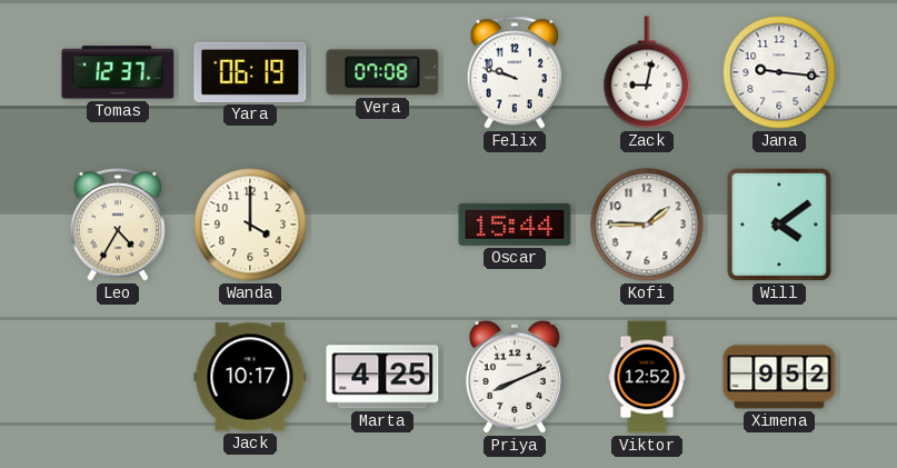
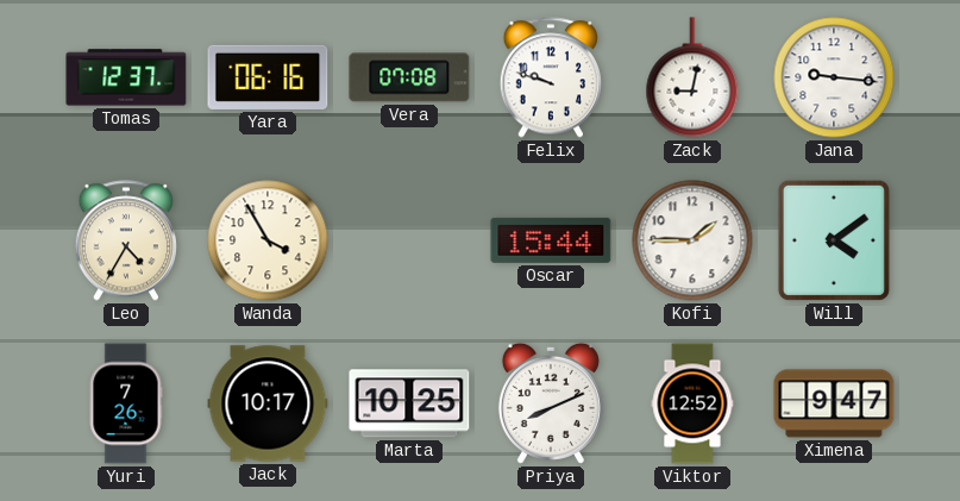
Yara: 06:19 -> 06:16 (268, 77)
Wanda: 4:00 -> 3:55 (268, 240)
Yuri: none -> 7:26 (126, 403)
Marta: 4:25 -> 10:25 (409, 403)
Ximena: 9:52 -> 9:47 (834, 403)
